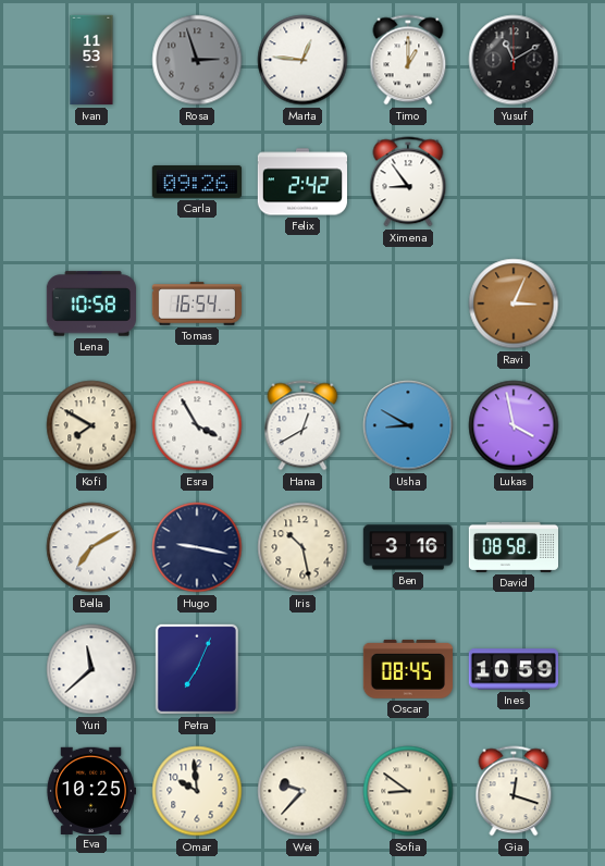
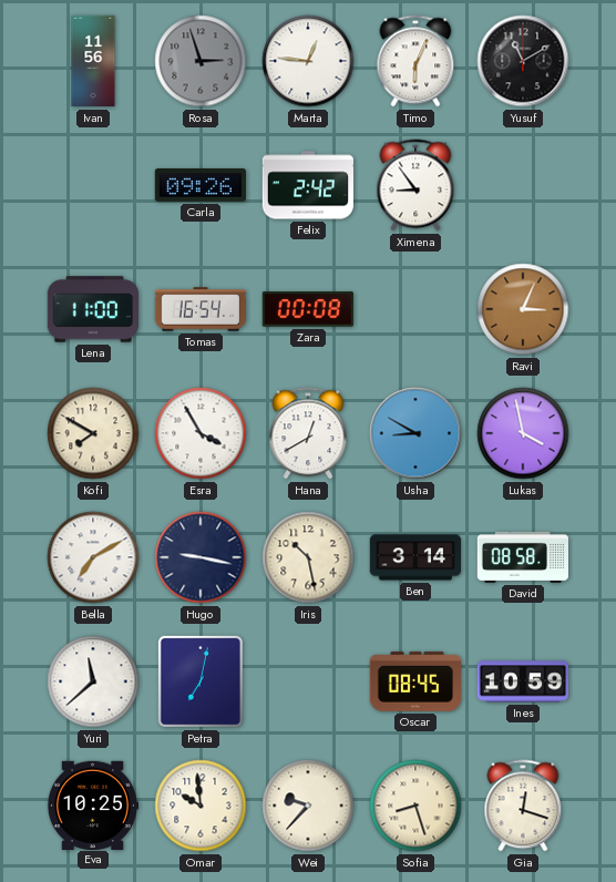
Ivan: 11:53 -> 11:56 (93, 61)
Timo: 1:00 -> 6:04 (415, 61)
Lena: 10:58 -> 11:00 (92, 309)
Zara: none -> 00:08 (308, 309)
Ben: 3:16 -> 3:14 (414, 557)
Petra: 7:04 -> 7:02 (201, 681)
Sofia: 8:51 -> 8:27 (415, 806)
